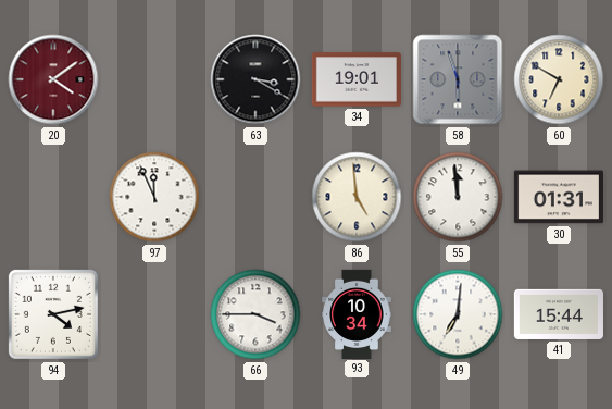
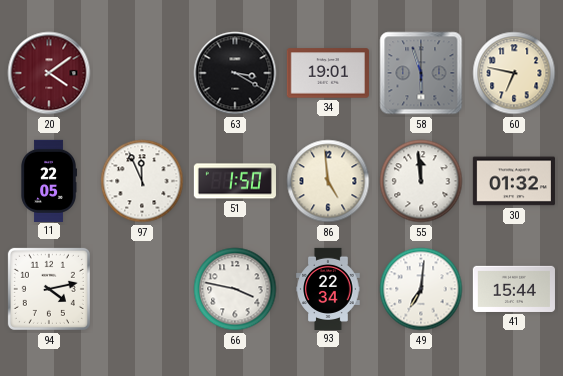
60: 6:50 -> 6:47 (514, 73)
11: none -> 22:05 (48, 181)
51: none -> 1:50 (235, 181)
30: 01:31 -> 01:32 (514, 181)
66: 3:45 -> 3:47 (235, 289)
93: 10:34 -> 22:34 (328, 288)
